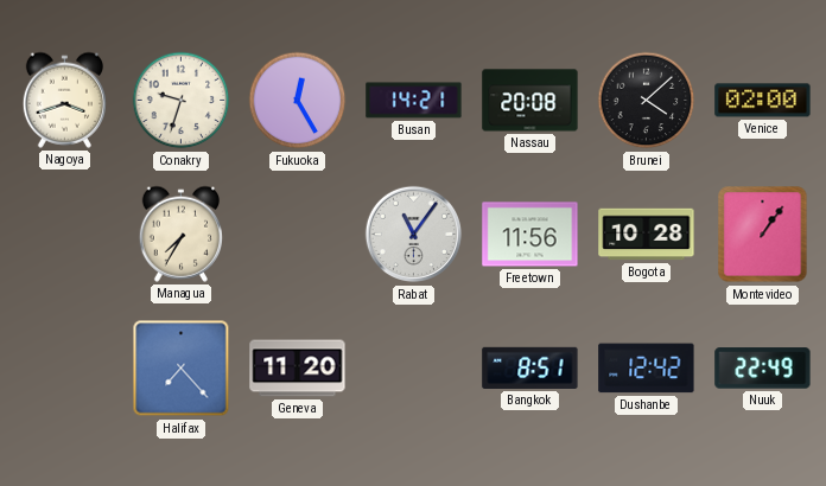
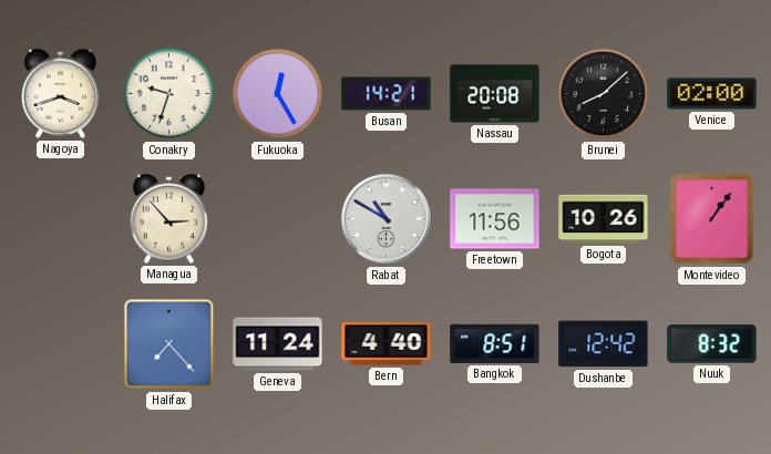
Brunei: 4:08 -> 8:08 (604, 94)
Managua: 7:35 -> 2:53 (168, 218)
Rabat: 11:06 -> 10:50 (387, 219)
Bogota: 10:28 -> 10:26 (604, 219)
Geneva: 11:20 -> 11:24 (278, 344)
Bern: none -> 4:40 (387, 344)
Nuuk: 22:49 -> 8:32 (712, 344)
